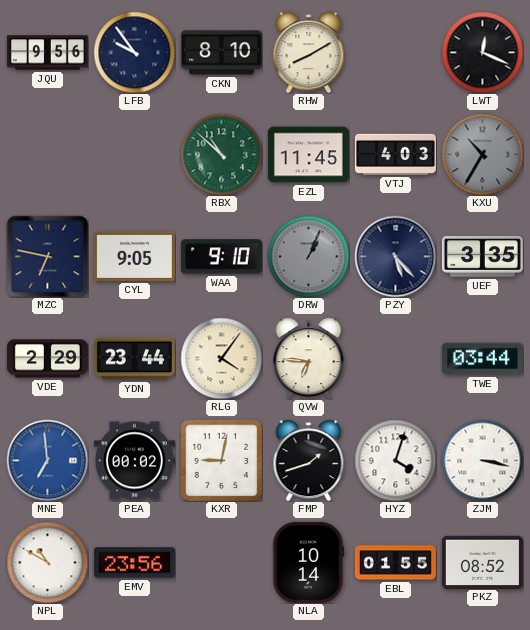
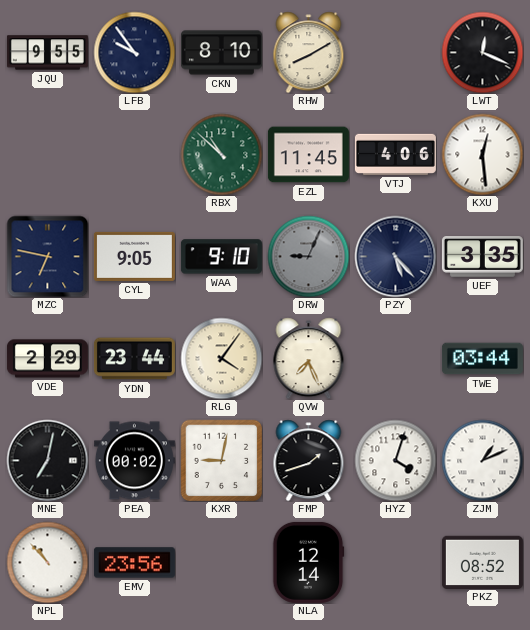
JQU: 9:56 -> 9:55 (47, 53)
VTJ: 4:03 -> 4:06 (395, 154)
KXU: 10:35 -> 12:29 (482, 154)
KXU dial: grey -> white (482, 154)
DRW: 1:04 -> 9:04 (308, 256)
QVW: 6:46 -> 7:26 (309, 358)
MNE: 6:59 -> 7:02 (47, 460)
MNE dial: blue -> black (47, 460)
ZJM: 3:17 -> 1:11 (482, 460)
NPL: 10:50 -> 10:53 (47, 562)
NLA: 10:14 -> 12:14 (308, 562)
EBL: 01:55 -> none (395, 563)
